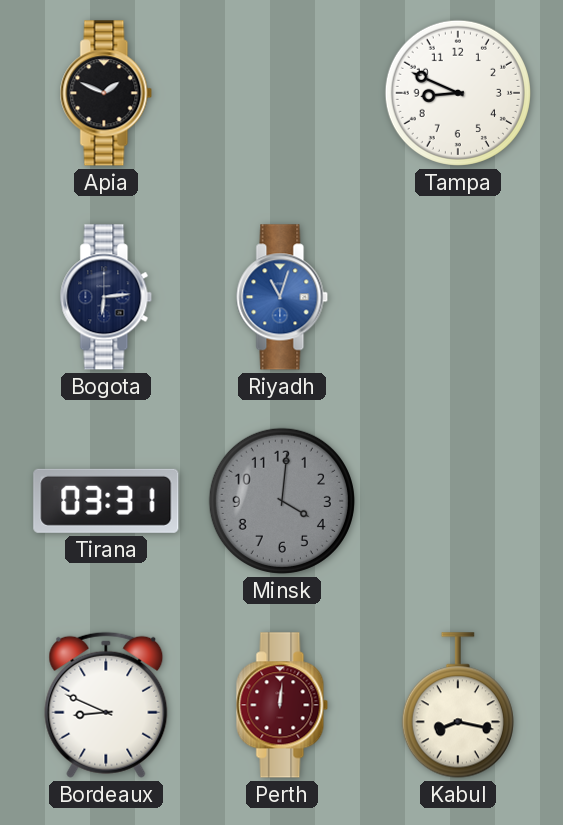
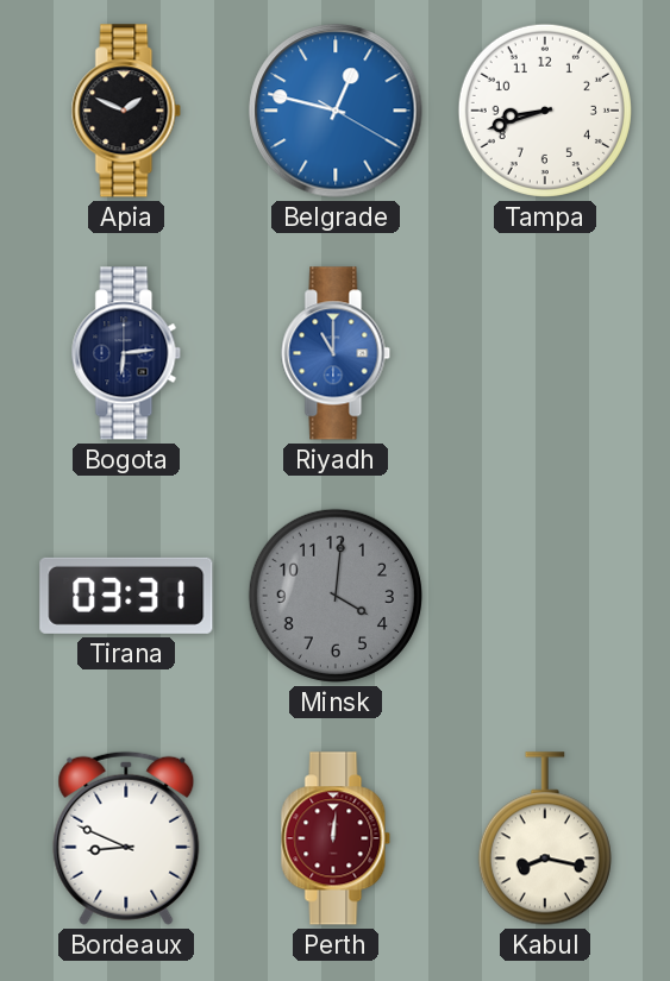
Belgrade: none -> 12:47 (336, 111)
Tampa: 8:49 -> 8:42 (545, 111)
Riyadh: 11:03 -> 11:00 (336, 353)
